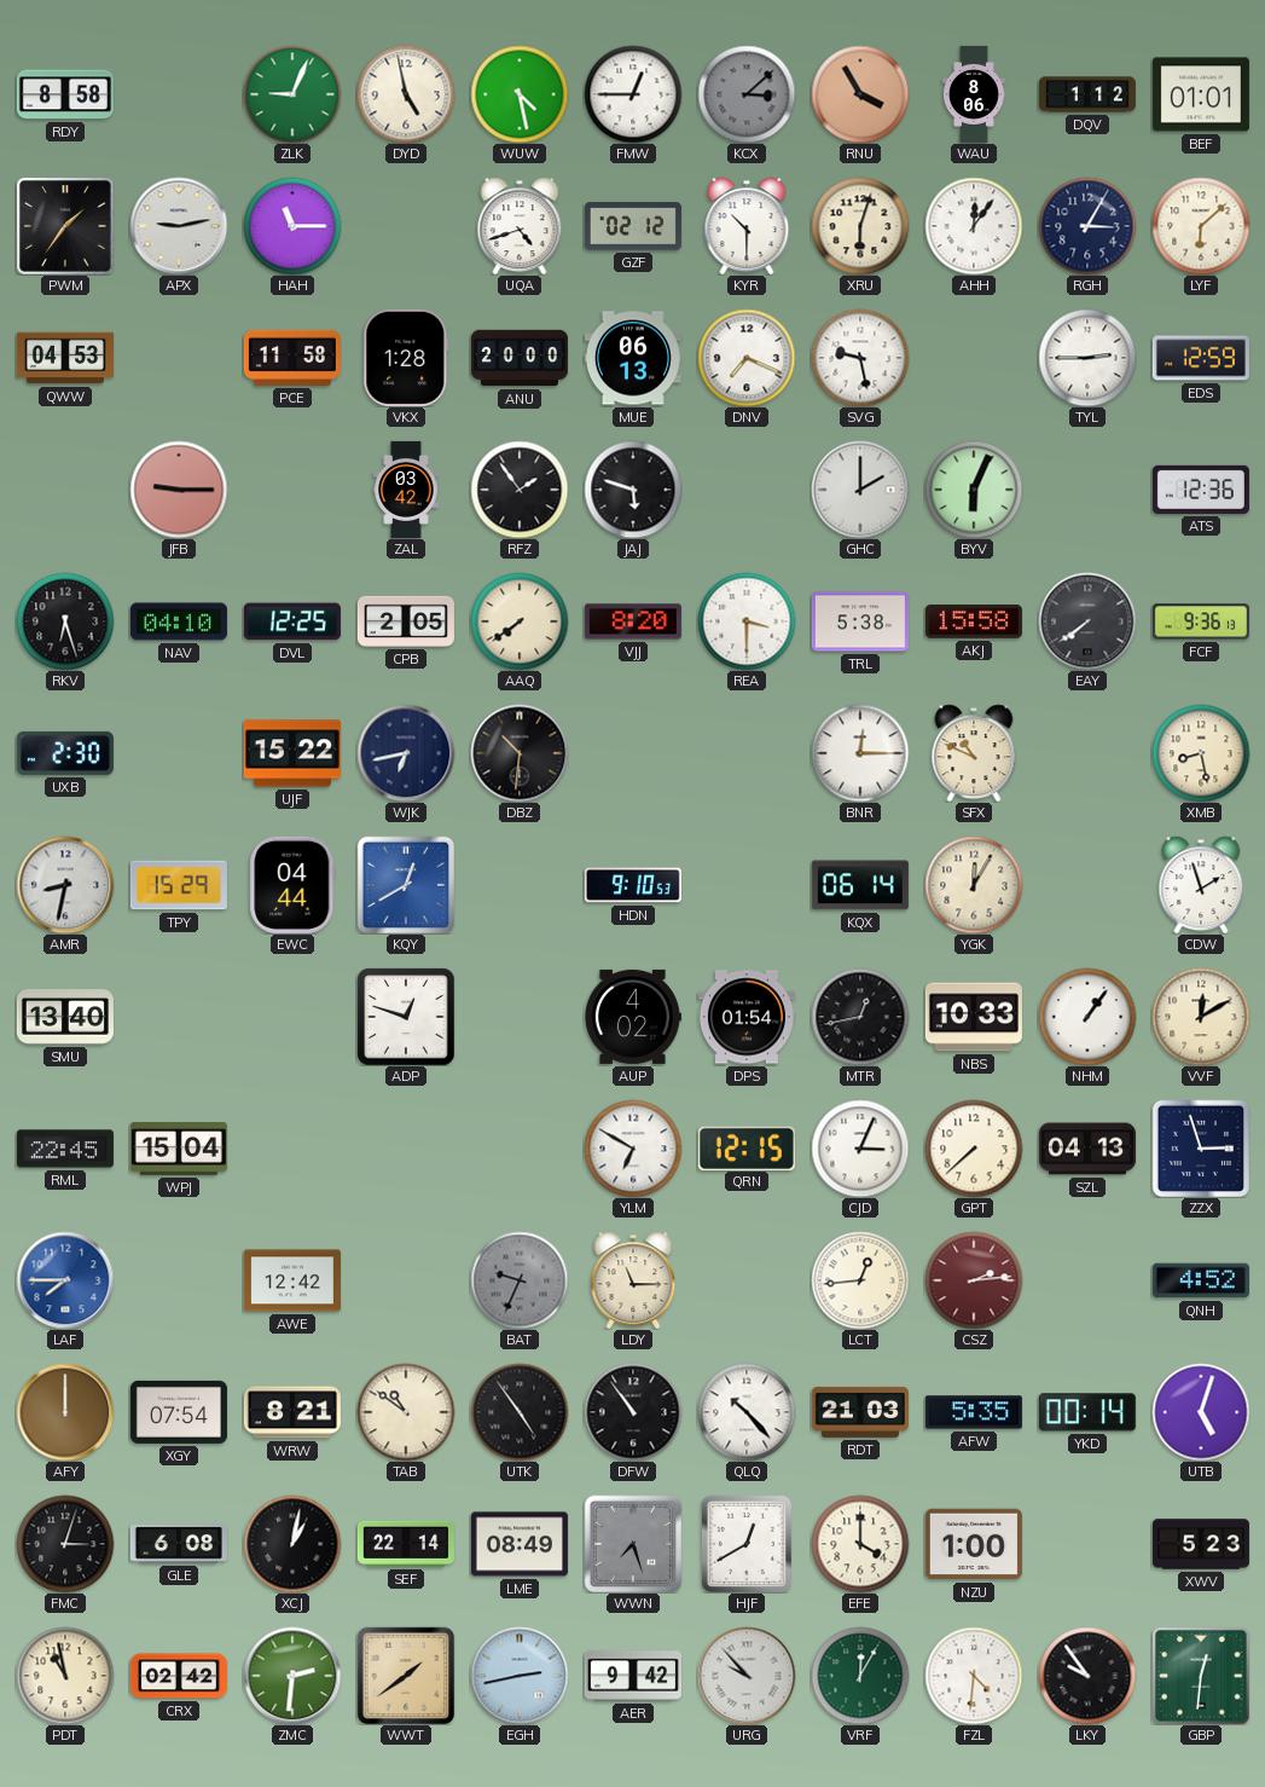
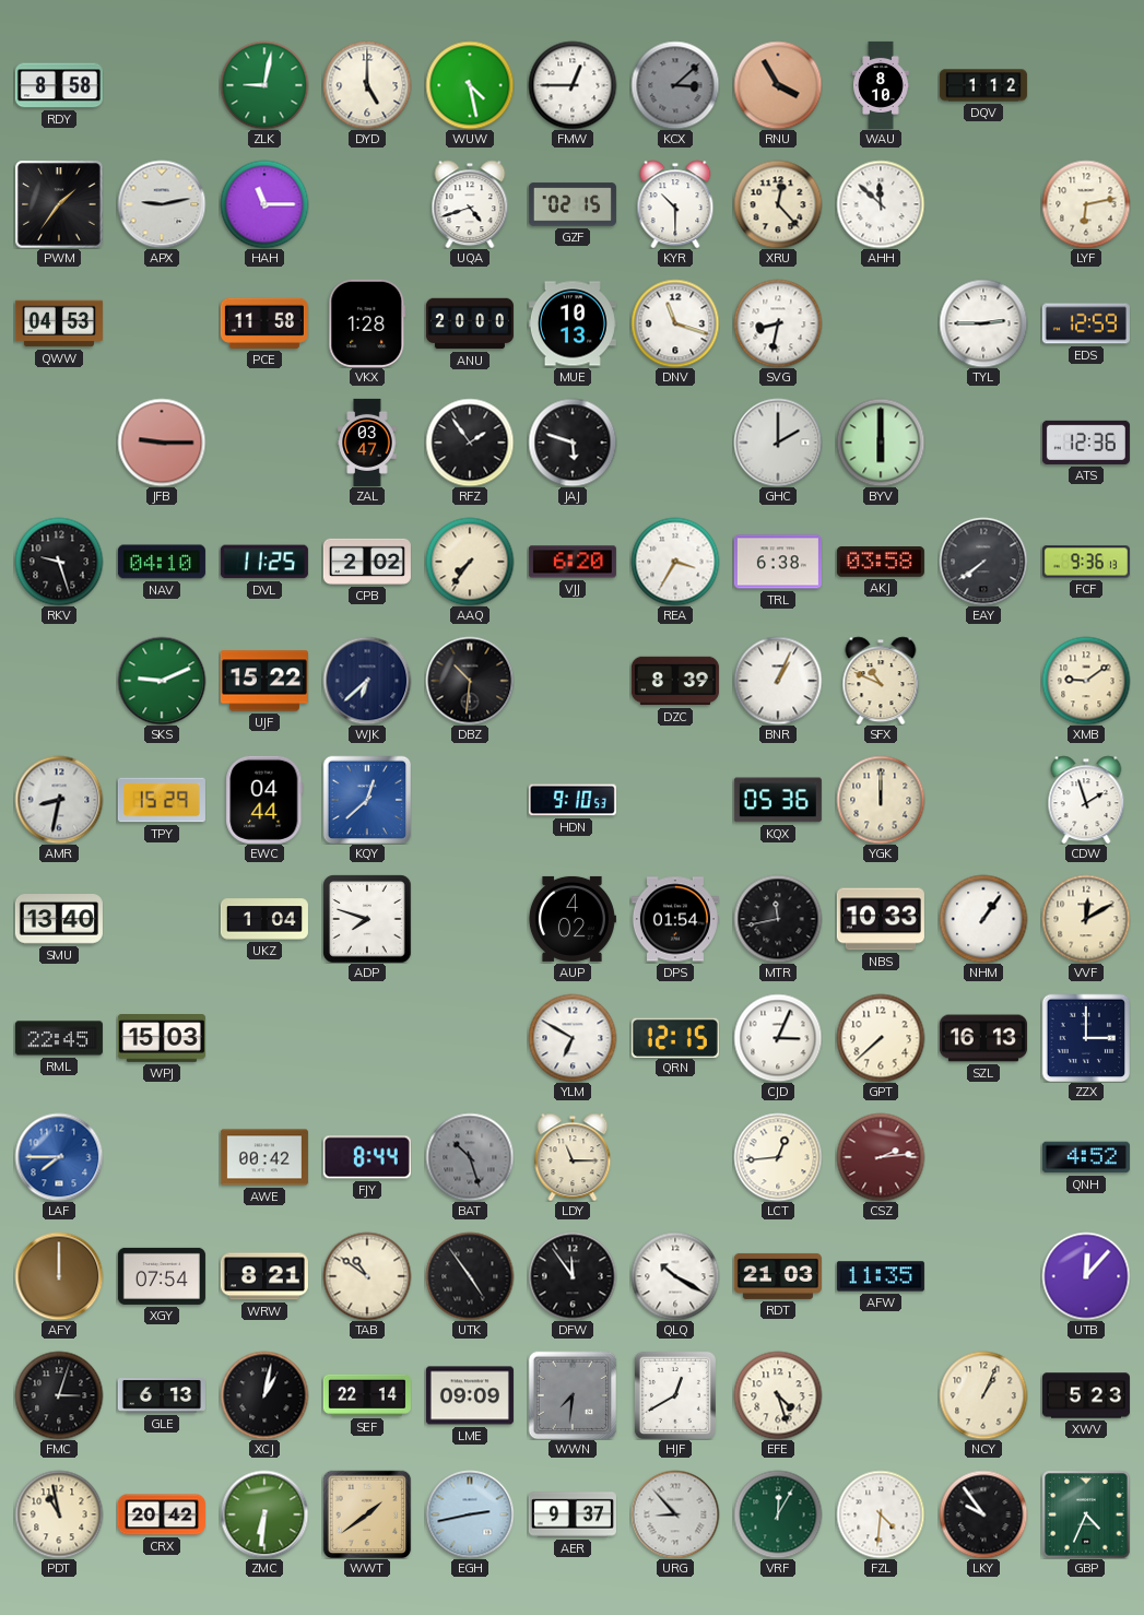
ZLK: 9:04 -> 9:02 (264, 85)
DYD: 4:58 -> 5:00 (367, 85)
WAU: 8:06 -> 8:10 (881, 85)
BEF: 01:01 -> none (1201, 94)
GZF: 02:12 -> 02:15 (573, 204)
XRU: 6:03 -> 12:23 (778, 204)
AHH: 12:06 -> 11:52 (881, 204)
RGH: 3:05 -> none (1087, 226)
LYF: 6:08 -> 6:13 (1086, 204)
MUE: 06:13 -> 10:13 (573, 323)
DNV: 7:19 -> 11:18 (675, 323)
SVG: 9:28 -> 8:32 (778, 323)
ZAL: 03:42 -> 03:47 (367, 443)
BYV: 6:04 -> 6:00 (881, 443)
RKV: 6:27 -> 9:27 (59, 562)
DVL: 12:25 -> 11:25 (264, 562)
CPB: 2:05 -> 2:02 (367, 562)
AAQ: 7:39 -> 7:36 (470, 562)
VJJ: 8:20 -> 6:20 (573, 562)
REA: 3:30 -> 3:35 (675, 562)
TRL: 5:38 -> 6:38 (778, 562)
AKJ: 15:58 -> 03:58 (881, 562)
UXB: 2:30 -> none (65, 753)
SKS: none -> 9:11 (162, 681)
WJK: 6:43 -> 6:38 (367, 681)
DZC: none -> 8:39 (675, 681)
BNR: 12:15 -> 1:04 (778, 681)
XMB: 8:28 -> 9:09 (1086, 681)
KQY: 12:40 -> 12:38 (367, 800)
KQX: 06:14 -> 05:36 (778, 800)
YGK: 12:05 -> 12:00 (881, 800)
UKZ: none -> 1:04 (264, 919)
ADP: 12:48 -> 7:48 (367, 919)
MTR: 12:43 -> 11:43 (778, 919)
WPJ: 15:04 -> 15:03 (162, 1039)
SZL: 04:13 -> 16:13 (983, 1038)
ZZX: 2:57 -> 3:00 (1086, 1038)
AWE: 12:42 -> 00:42 (264, 1157)
FJY: none -> 8:44 (367, 1157)
BAT: 9:34 -> 10:27 (470, 1157)
DFW: 10:54 -> 11:54 (573, 1276)
QLQ: 10:23 -> 10:20 (675, 1276)
AFW: 5:35 -> 11:35 (881, 1276)
YKD: 00:14 -> none (1087, 1412)
UTB: 5:03 -> 12:07 (1086, 1276)
GLE: 6:08 -> 6:13 (162, 1396)
LME: 08:49 -> 09:09 (470, 1395)
WWN: 7:27 -> 7:31 (573, 1395)
EFE: 4:00 -> 4:27 (778, 1395)
NZU: 1:00 -> none (974, 1544)
NCY: none -> 1:04 (983, 1395)
CRX: 02:42 -> 20:42 (162, 1514)
ZMC: 2:31 -> 6:31 (264, 1514)
AER: 9:42 -> 9:37 (573, 1514)
URG: 9:53 -> 8:53 (675, 1514)
GBP: 12:31 -> 4:34 (1086, 1514)
